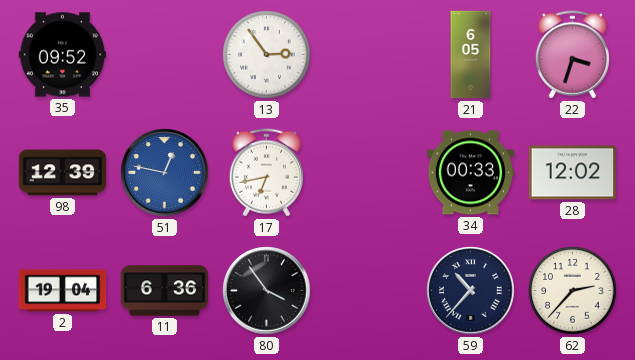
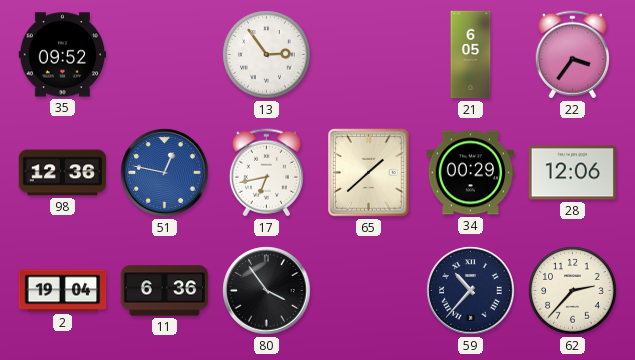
22: 3:33 -> 3:36 (572, 55)
98: 12:39 -> 12:36 (63, 173)
65: none -> 1:38 (369, 173)
34: 00:33 -> 00:29 (471, 173)
28: 12:02 -> 12:06 (573, 173)
